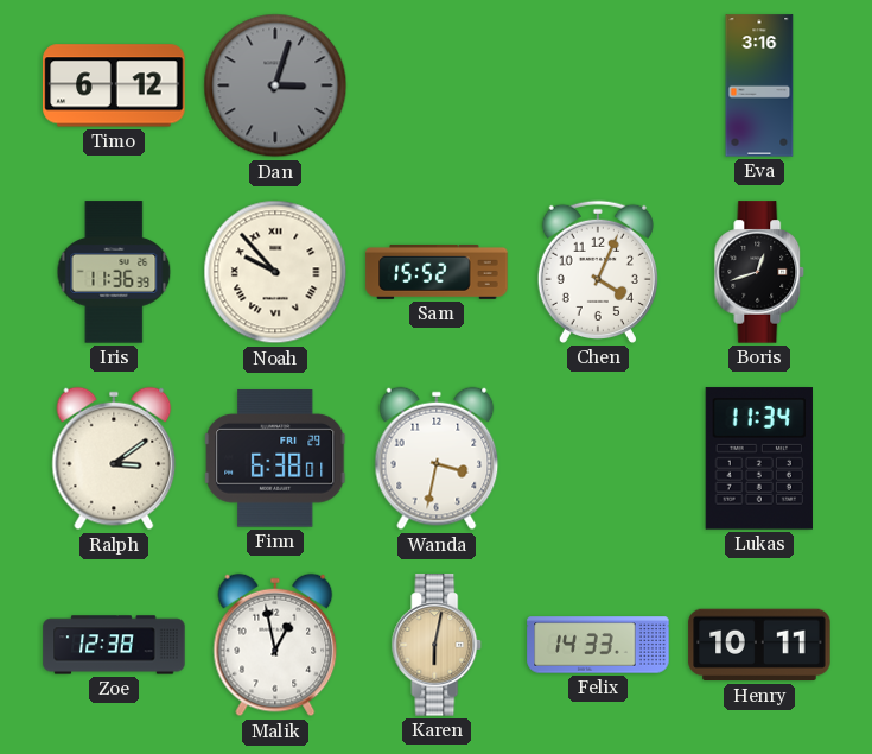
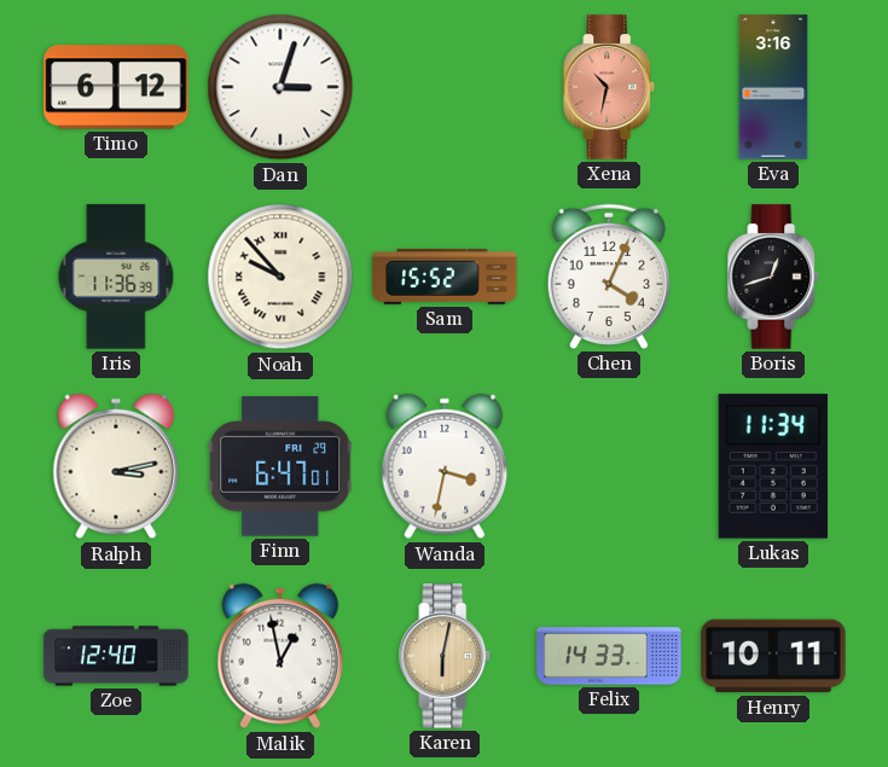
Dan dial: grey -> white (280, 87)
Xena: none -> 10:32 (609, 87)
Ralph: 3:09 -> 3:13 (116, 466)
Finn: 6:38 -> 6:47 (280, 466)
Zoe: 12:38 -> 12:40 (116, 656)
